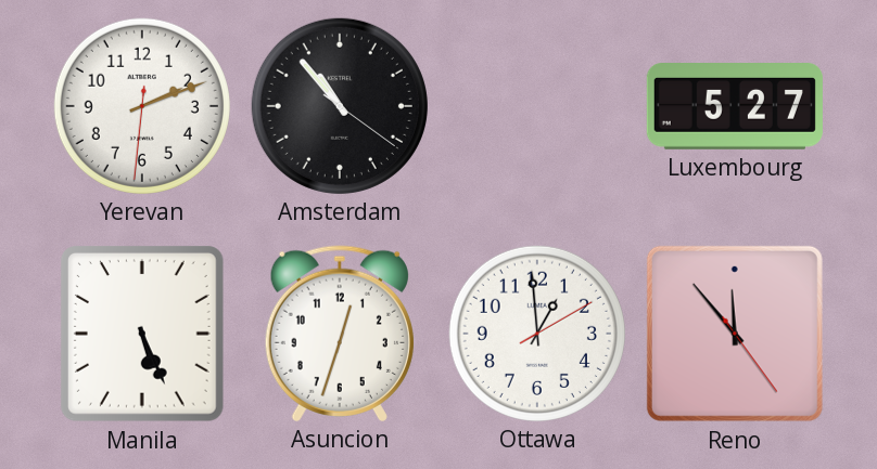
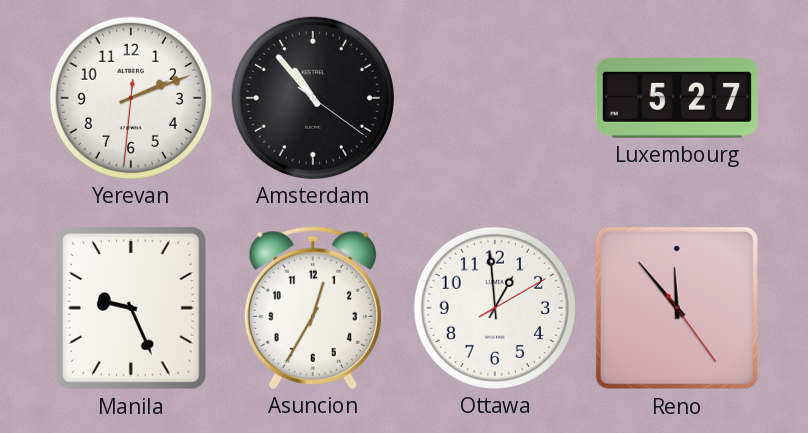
Manila: 5:26 -> 9:26 (131, 309)
Asuncion: 12:33 -> 12:35 (313, 308)
